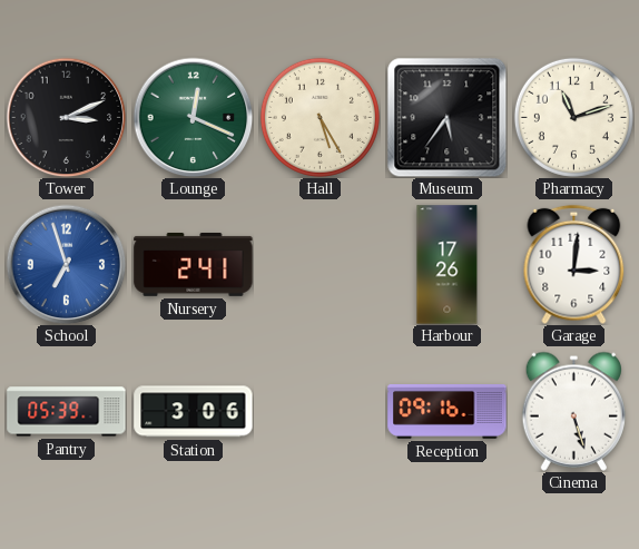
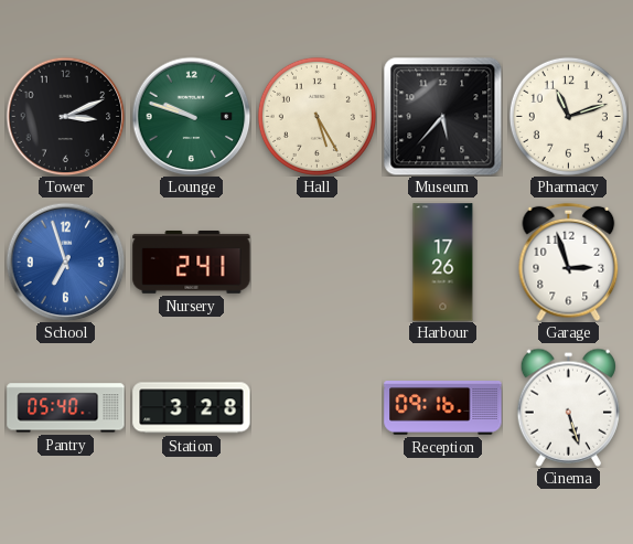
Lounge: 12:19 -> 9:48 (191, 116)
Museum: 5:36 -> 5:37 (442, 116)
Garage: 3:01 -> 2:57 (569, 262)
Pantry: 05:39 -> 05:40 (66, 408)
Station: 3:06 -> 3:28 (192, 408)
